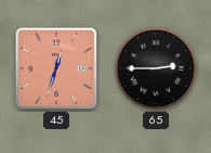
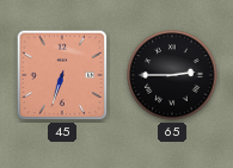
45: 12:33 -> 6:33 (62, 75)
